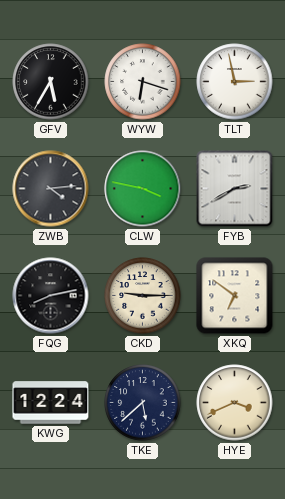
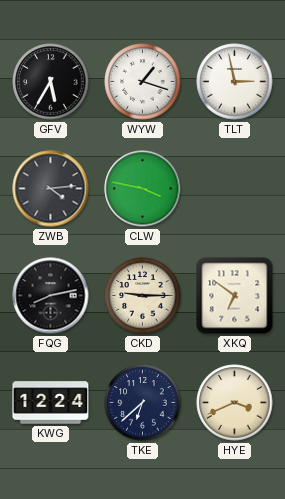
WYW: 6:18 -> 1:18 (143, 82)
FYB: 2:40 -> none (235, 189)
TKE: 5:38 -> 6:38 (143, 403)
